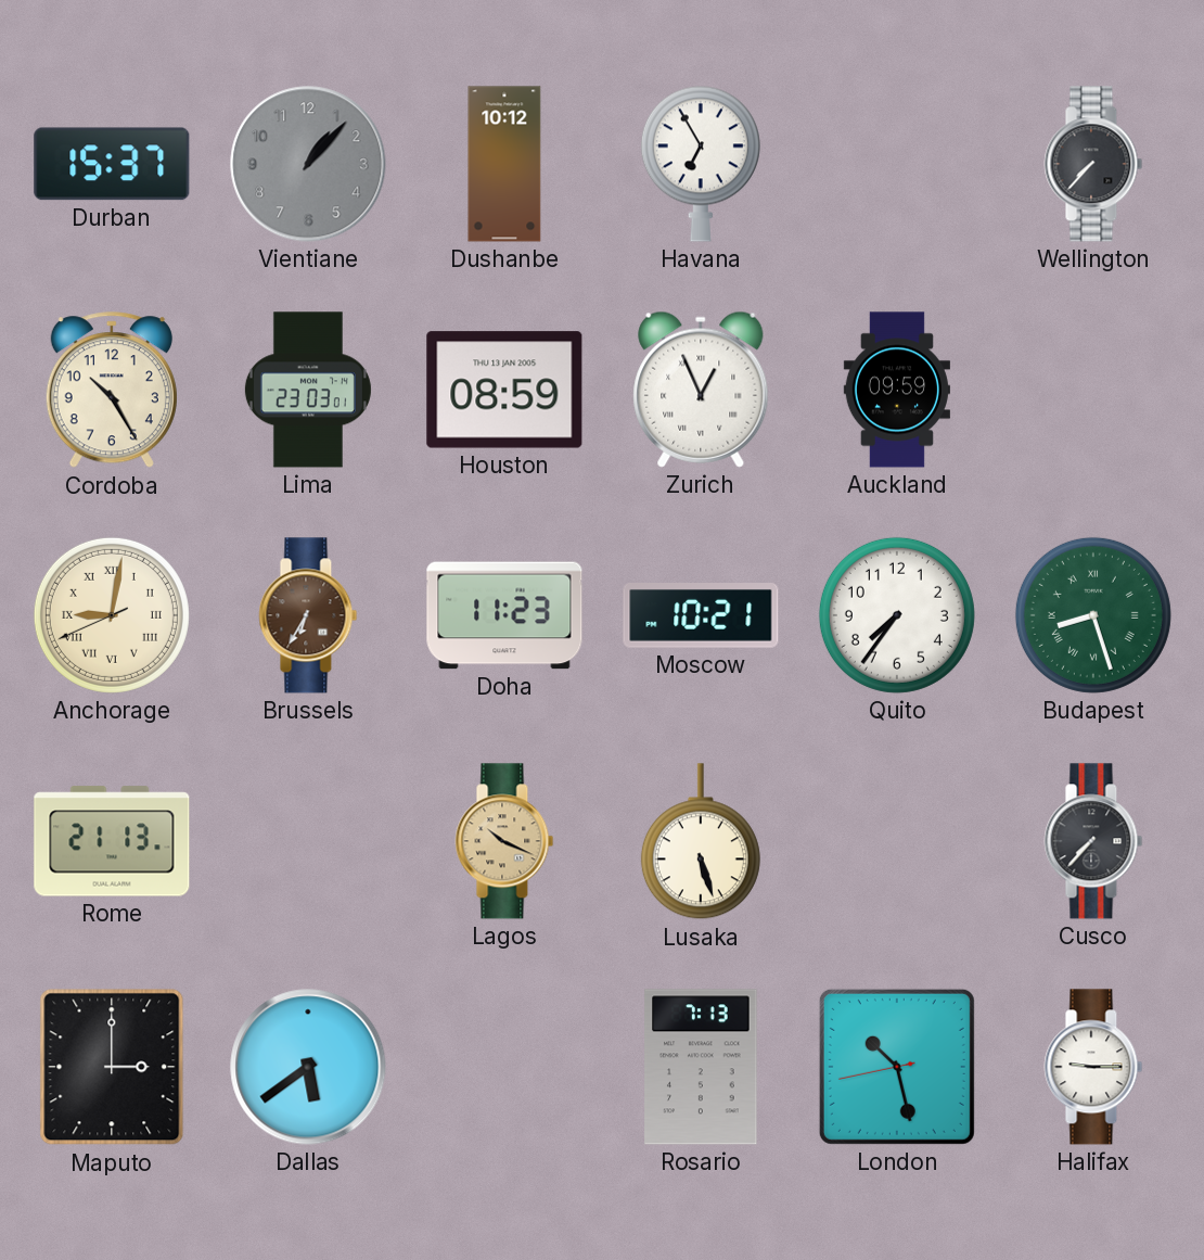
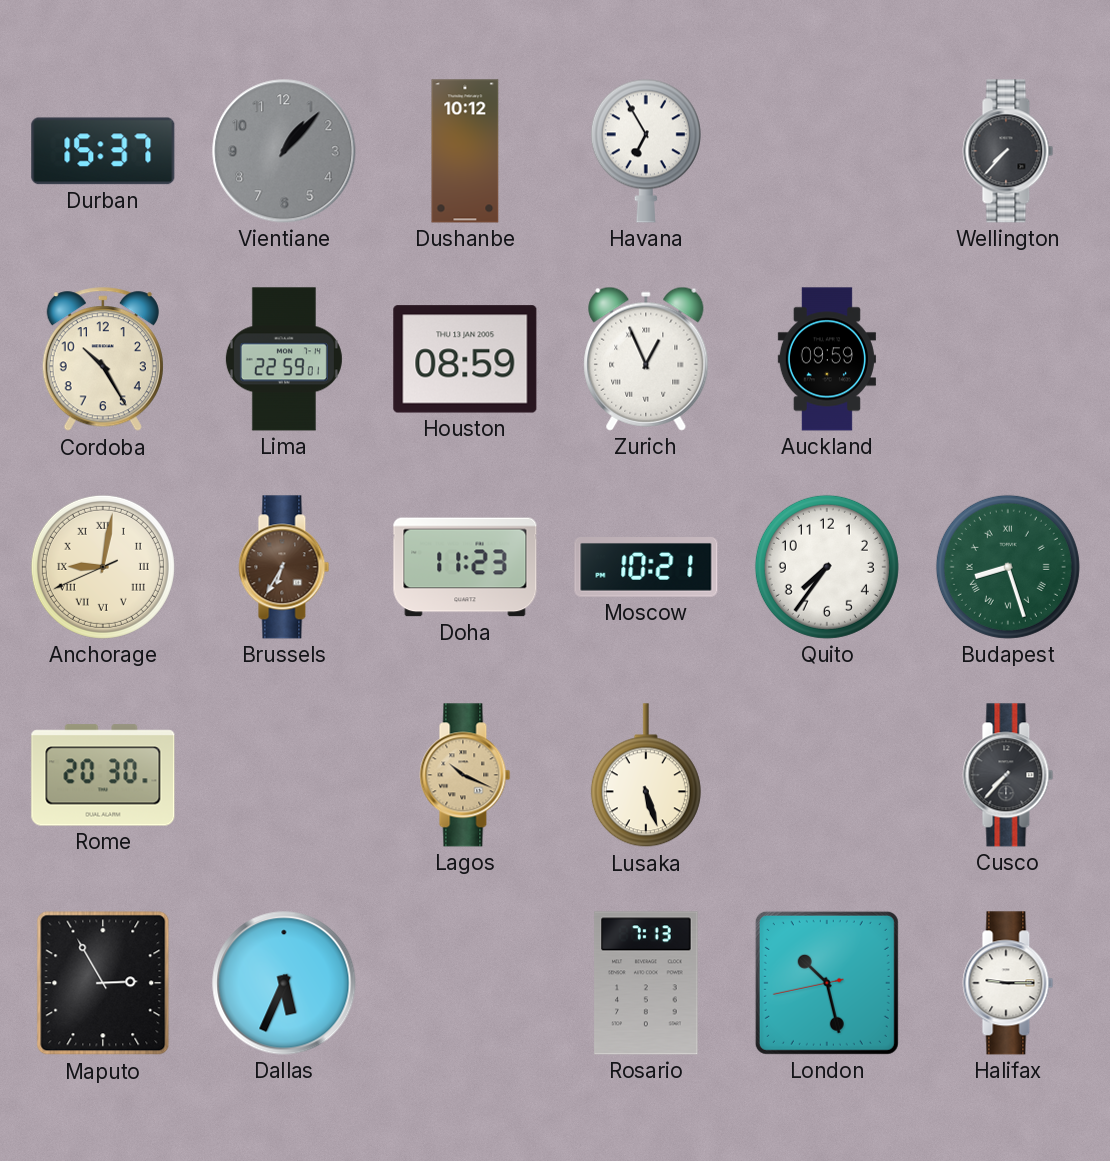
Lima: 23:03 -> 22:59 (284, 359)
Rome: 21:13 -> 20:30 (103, 775)
Maputo: 3:00 -> 2:55 (103, 983)
Dallas: 5:39 -> 5:34 (284, 983)
